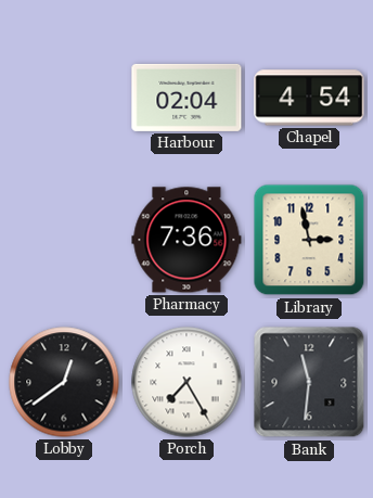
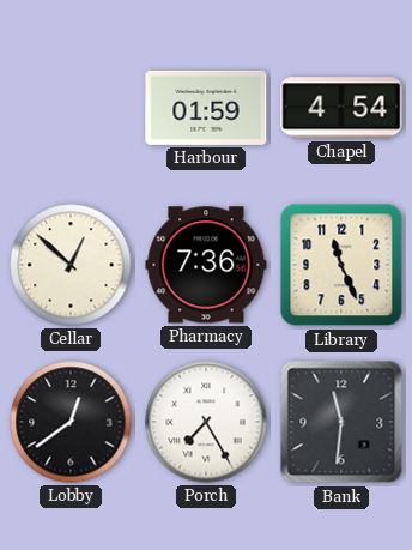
Harbour: 02:04 -> 01:59 (206, 108)
Cellar: none -> 12:52 (71, 265)
Library: 2:58 -> 11:26 (341, 265)
